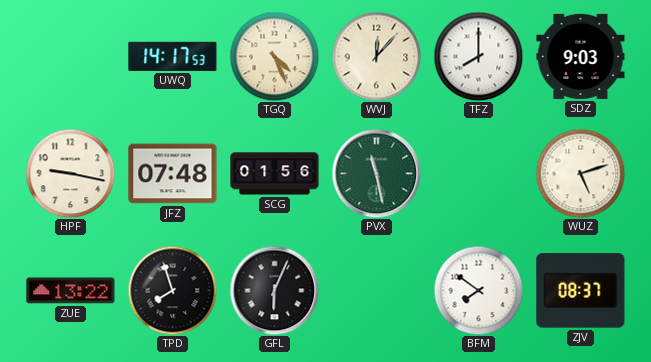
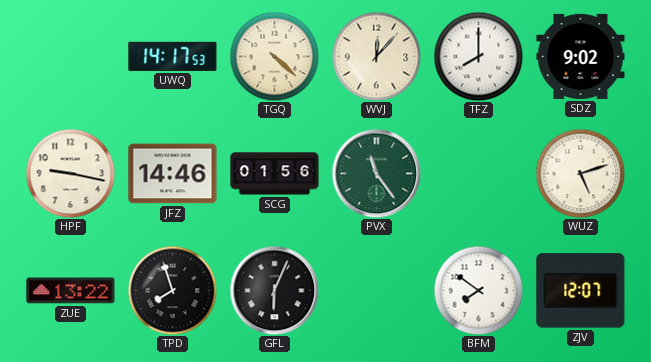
TGQ: 4:26 -> 4:22 (274, 56)
SDZ: 9:03 -> 9:02 (581, 56)
JFZ: 07:48 -> 14:46 (173, 174)
PVX: 11:28 -> 11:24 (376, 173)
ZJV: 08:37 -> 12:07 (581, 291)
